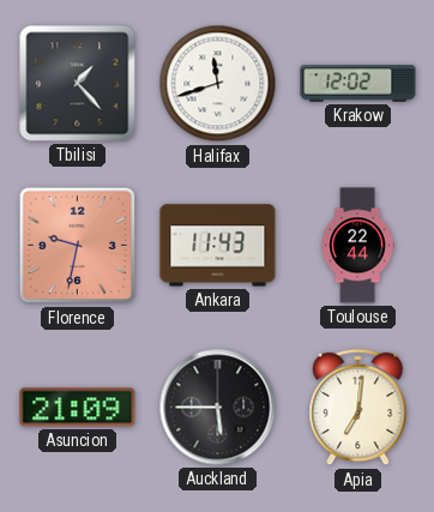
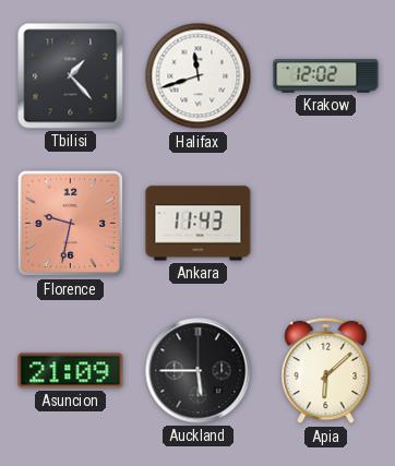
Toulouse: 22:44 -> none (357, 246)
Apia: 7:01 -> 6:08 (326, 371)
